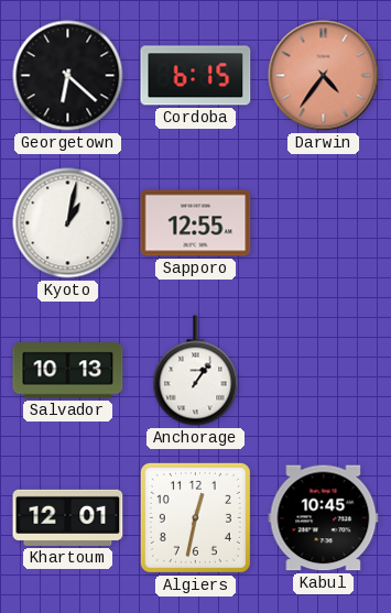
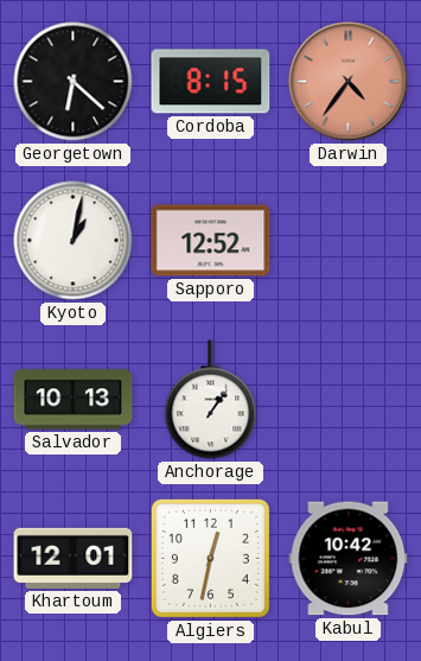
Cordoba: 6:15 -> 8:15 (211, 82)
Sapporo: 12:55 -> 12:52 (211, 241)
Kabul: 10:45 -> 10:42 (349, 559)
